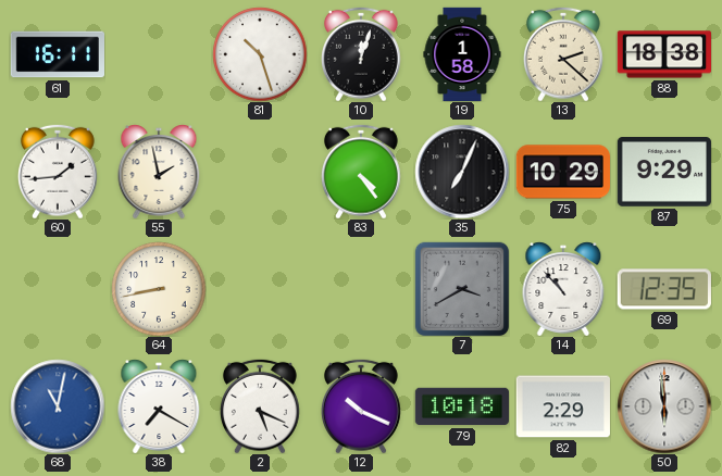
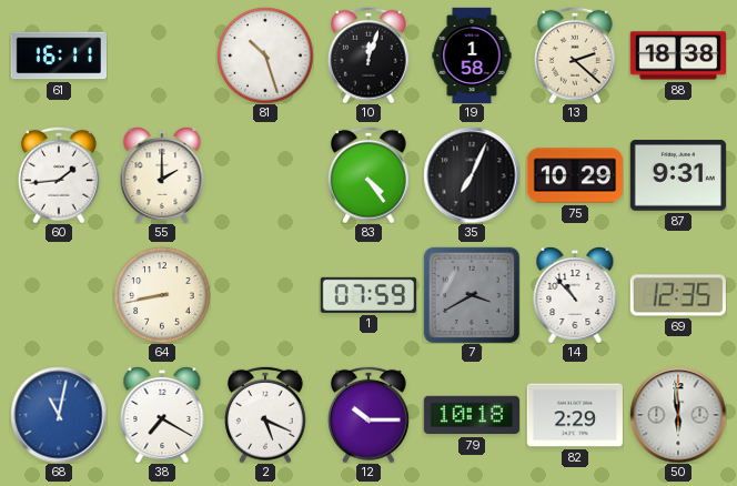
55: 1:58 -> 2:00 (162, 175)
87: 9:29 -> 9:31 (677, 176)
1: none -> 07:59 (368, 295)
12: 10:19 -> 10:15 (368, 415)
